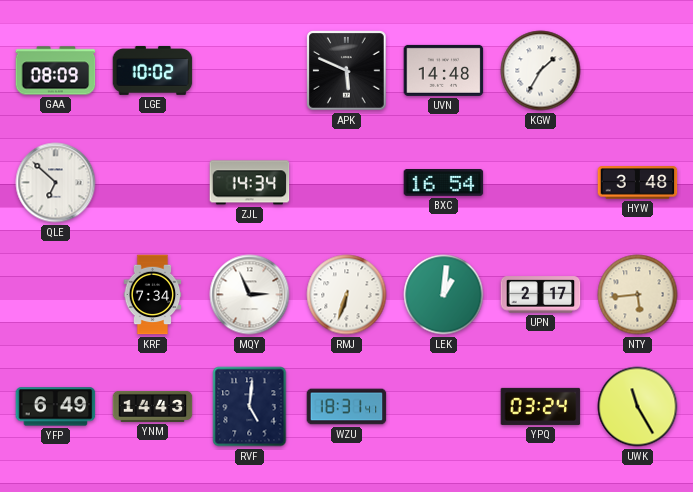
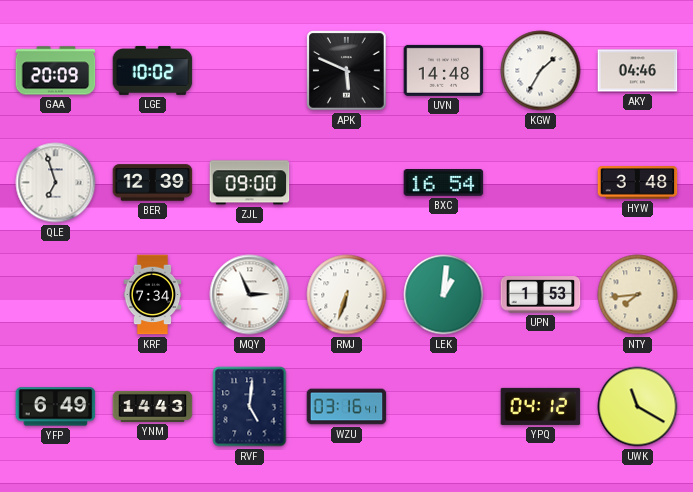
GAA: 08:09 -> 20:09 (56, 71)
AKY: none -> 04:46 (638, 71)
QLE: 6:52 -> 6:57 (56, 183)
BER: none -> 12:39 (153, 183)
ZJL: 14:34 -> 09:00 (250, 183)
UPN: 2:17 -> 1:53 (541, 295)
NTY: 5:44 -> 7:44 (638, 295)
WZU: 18:31 -> 03:16 (347, 407)
YPQ: 03:24 -> 04:12 (541, 406)
UWK: 11:25 -> 11:20 (638, 407)
